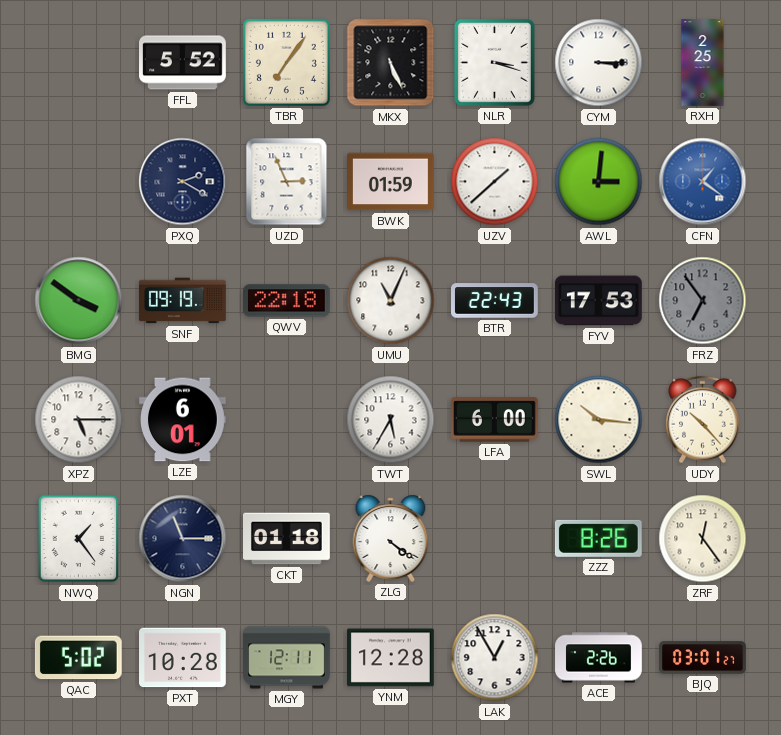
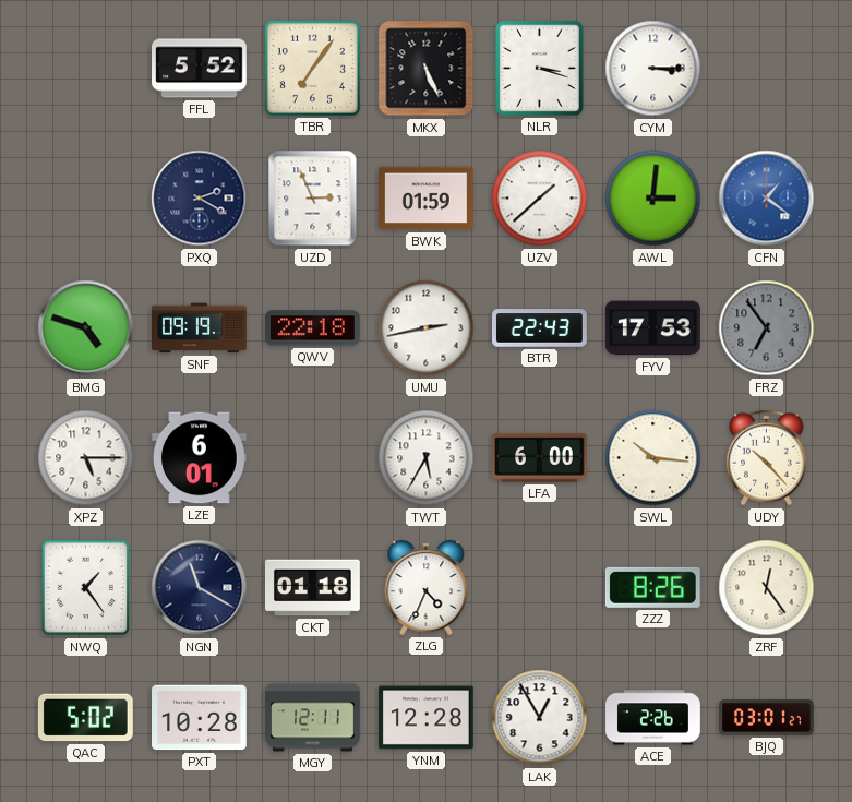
RXH: 2:25 -> none (703, 63)
BMG: 3:51 -> 4:48 (86, 328)
UMU: 11:04 -> 2:43 (427, 328)
NGN: 11:15 -> 11:20 (200, 588)
ZLG: 4:21 -> 4:34 (427, 587)
